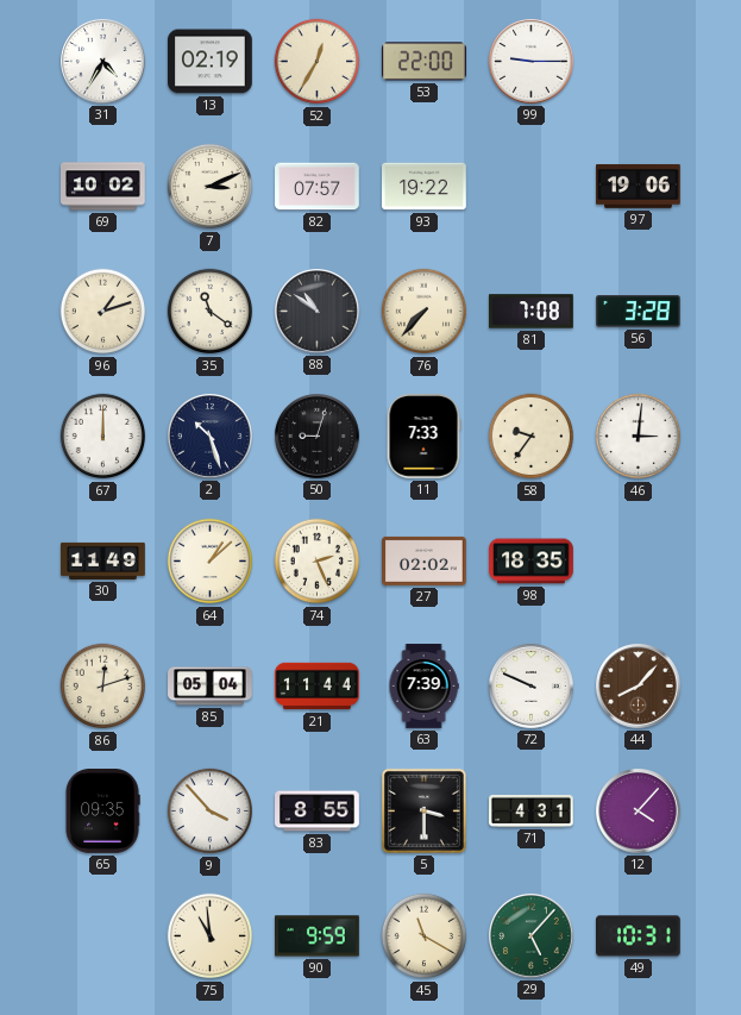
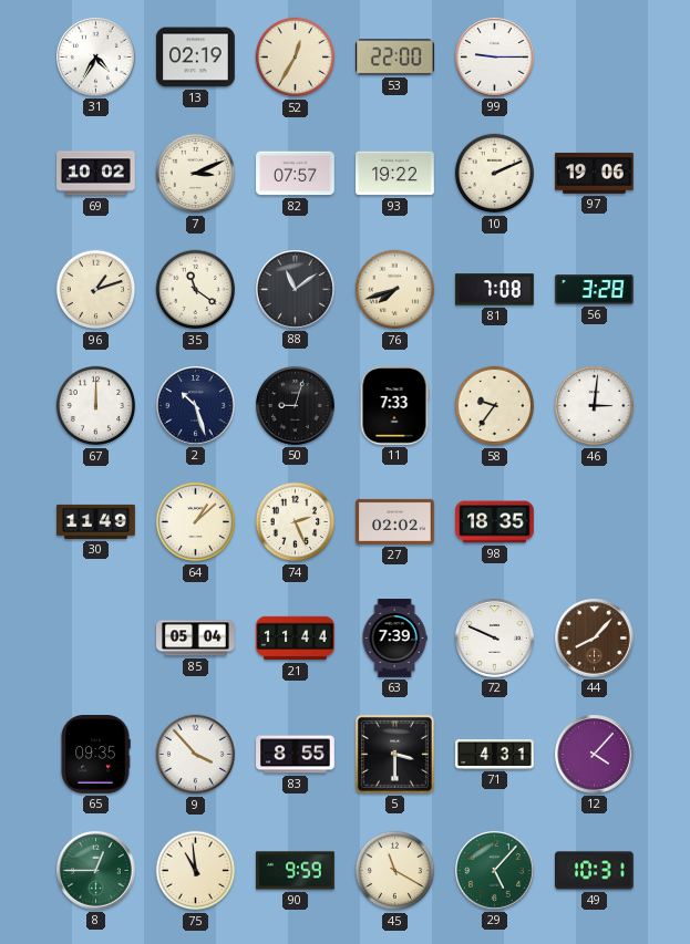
10: none -> 2:11 (495, 174)
88: 10:51 -> 11:09 (296, 290)
76: 7:37 -> 7:42 (395, 290)
86: 12:12 -> none (103, 687)
8: none -> 12:45 (96, 871)
